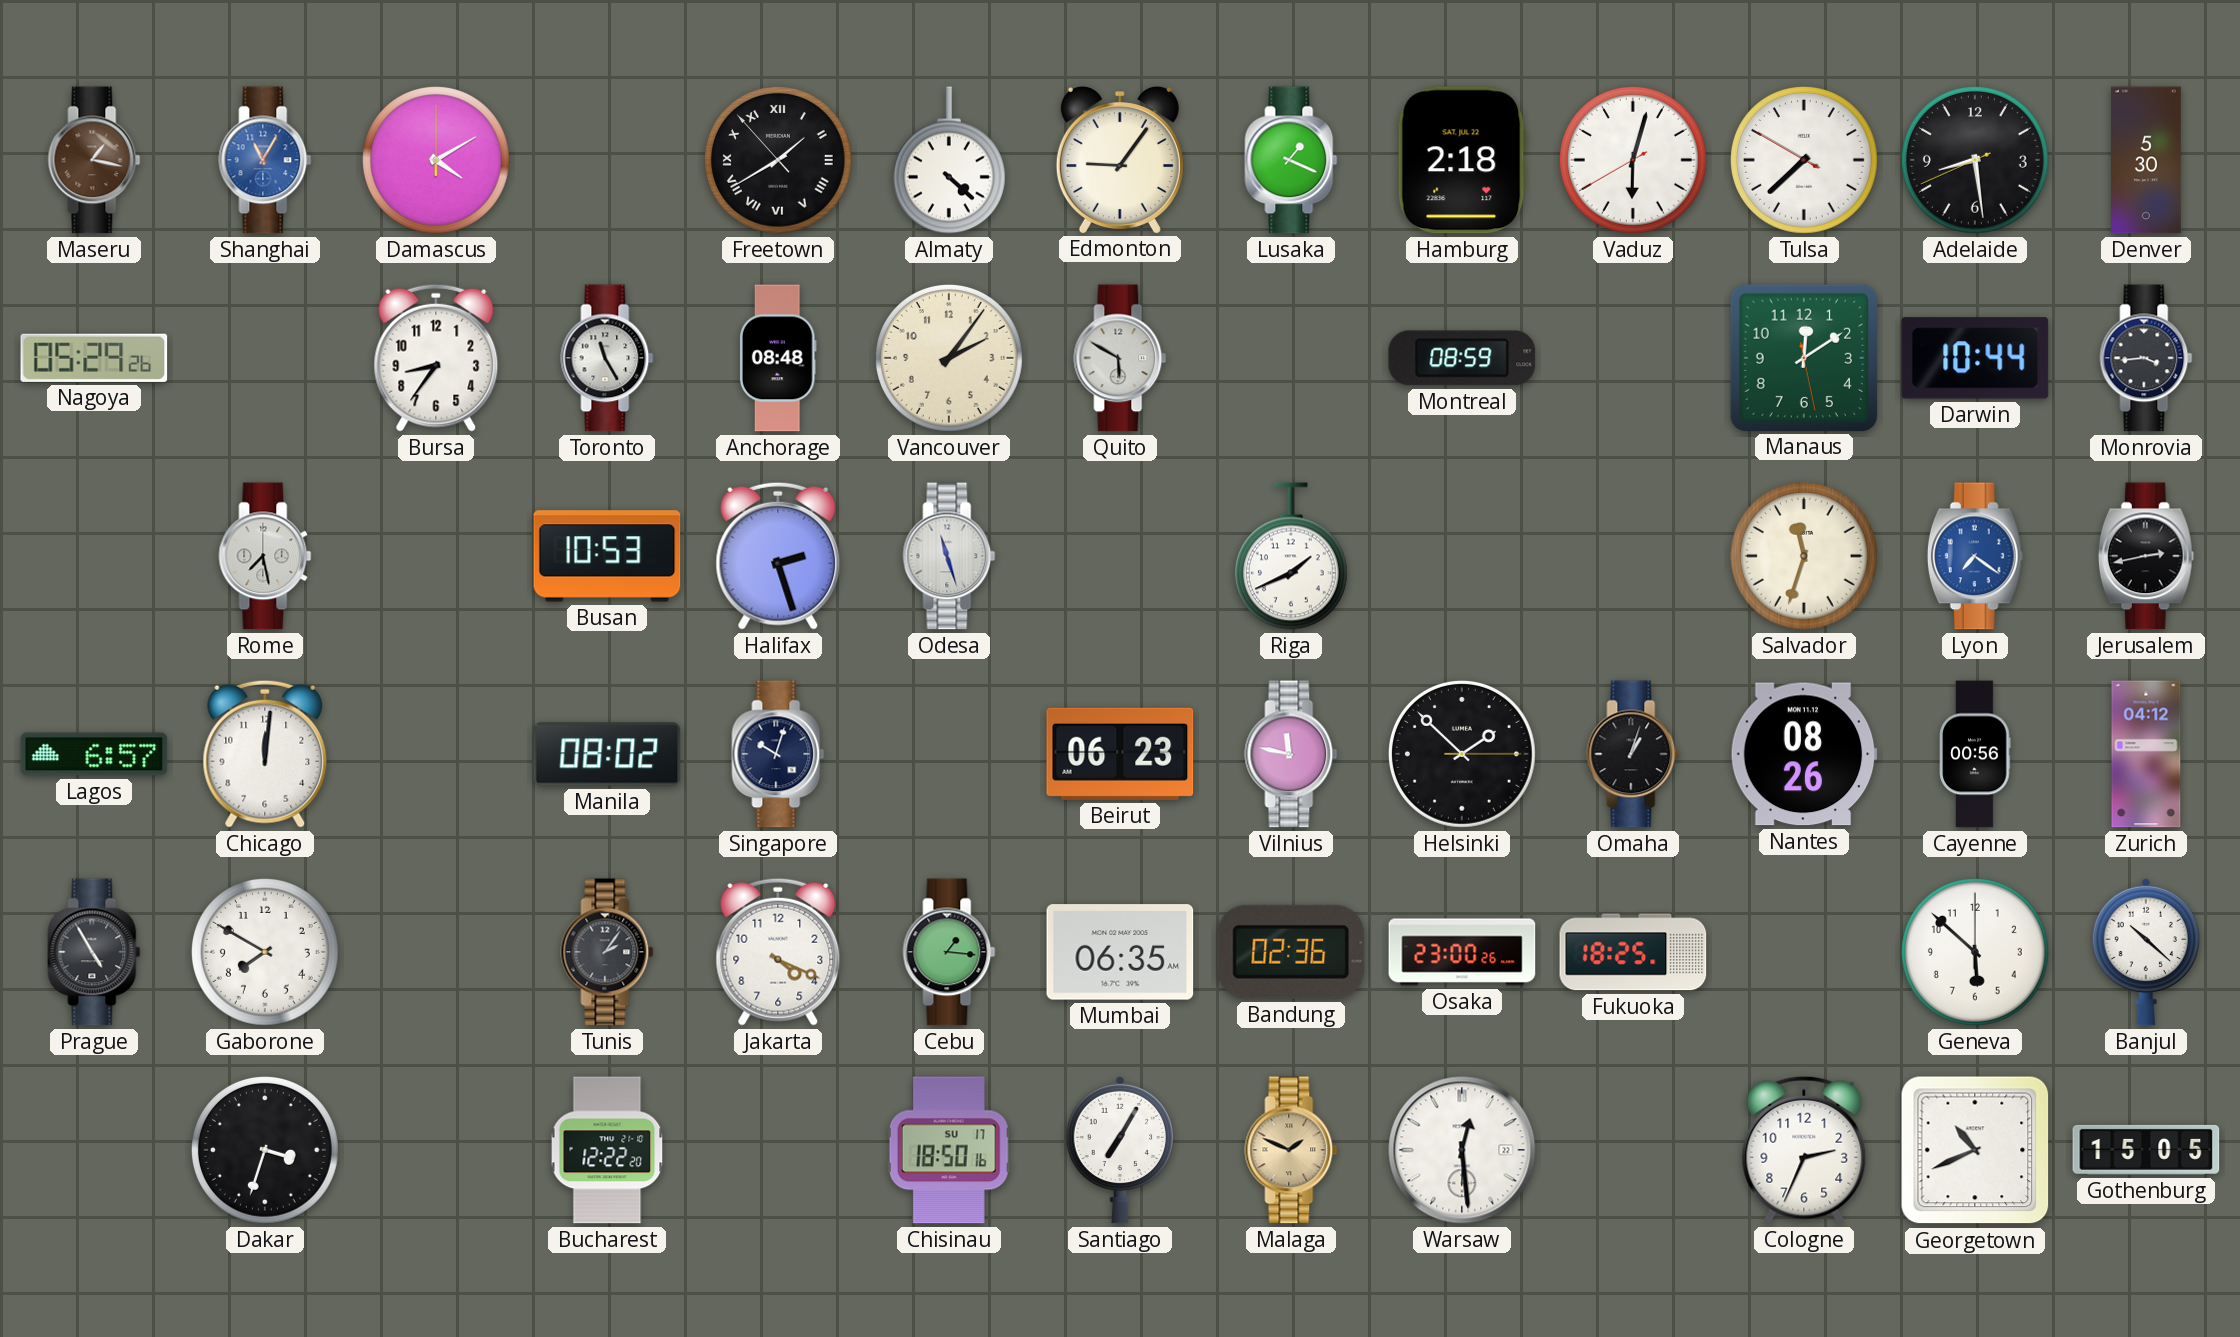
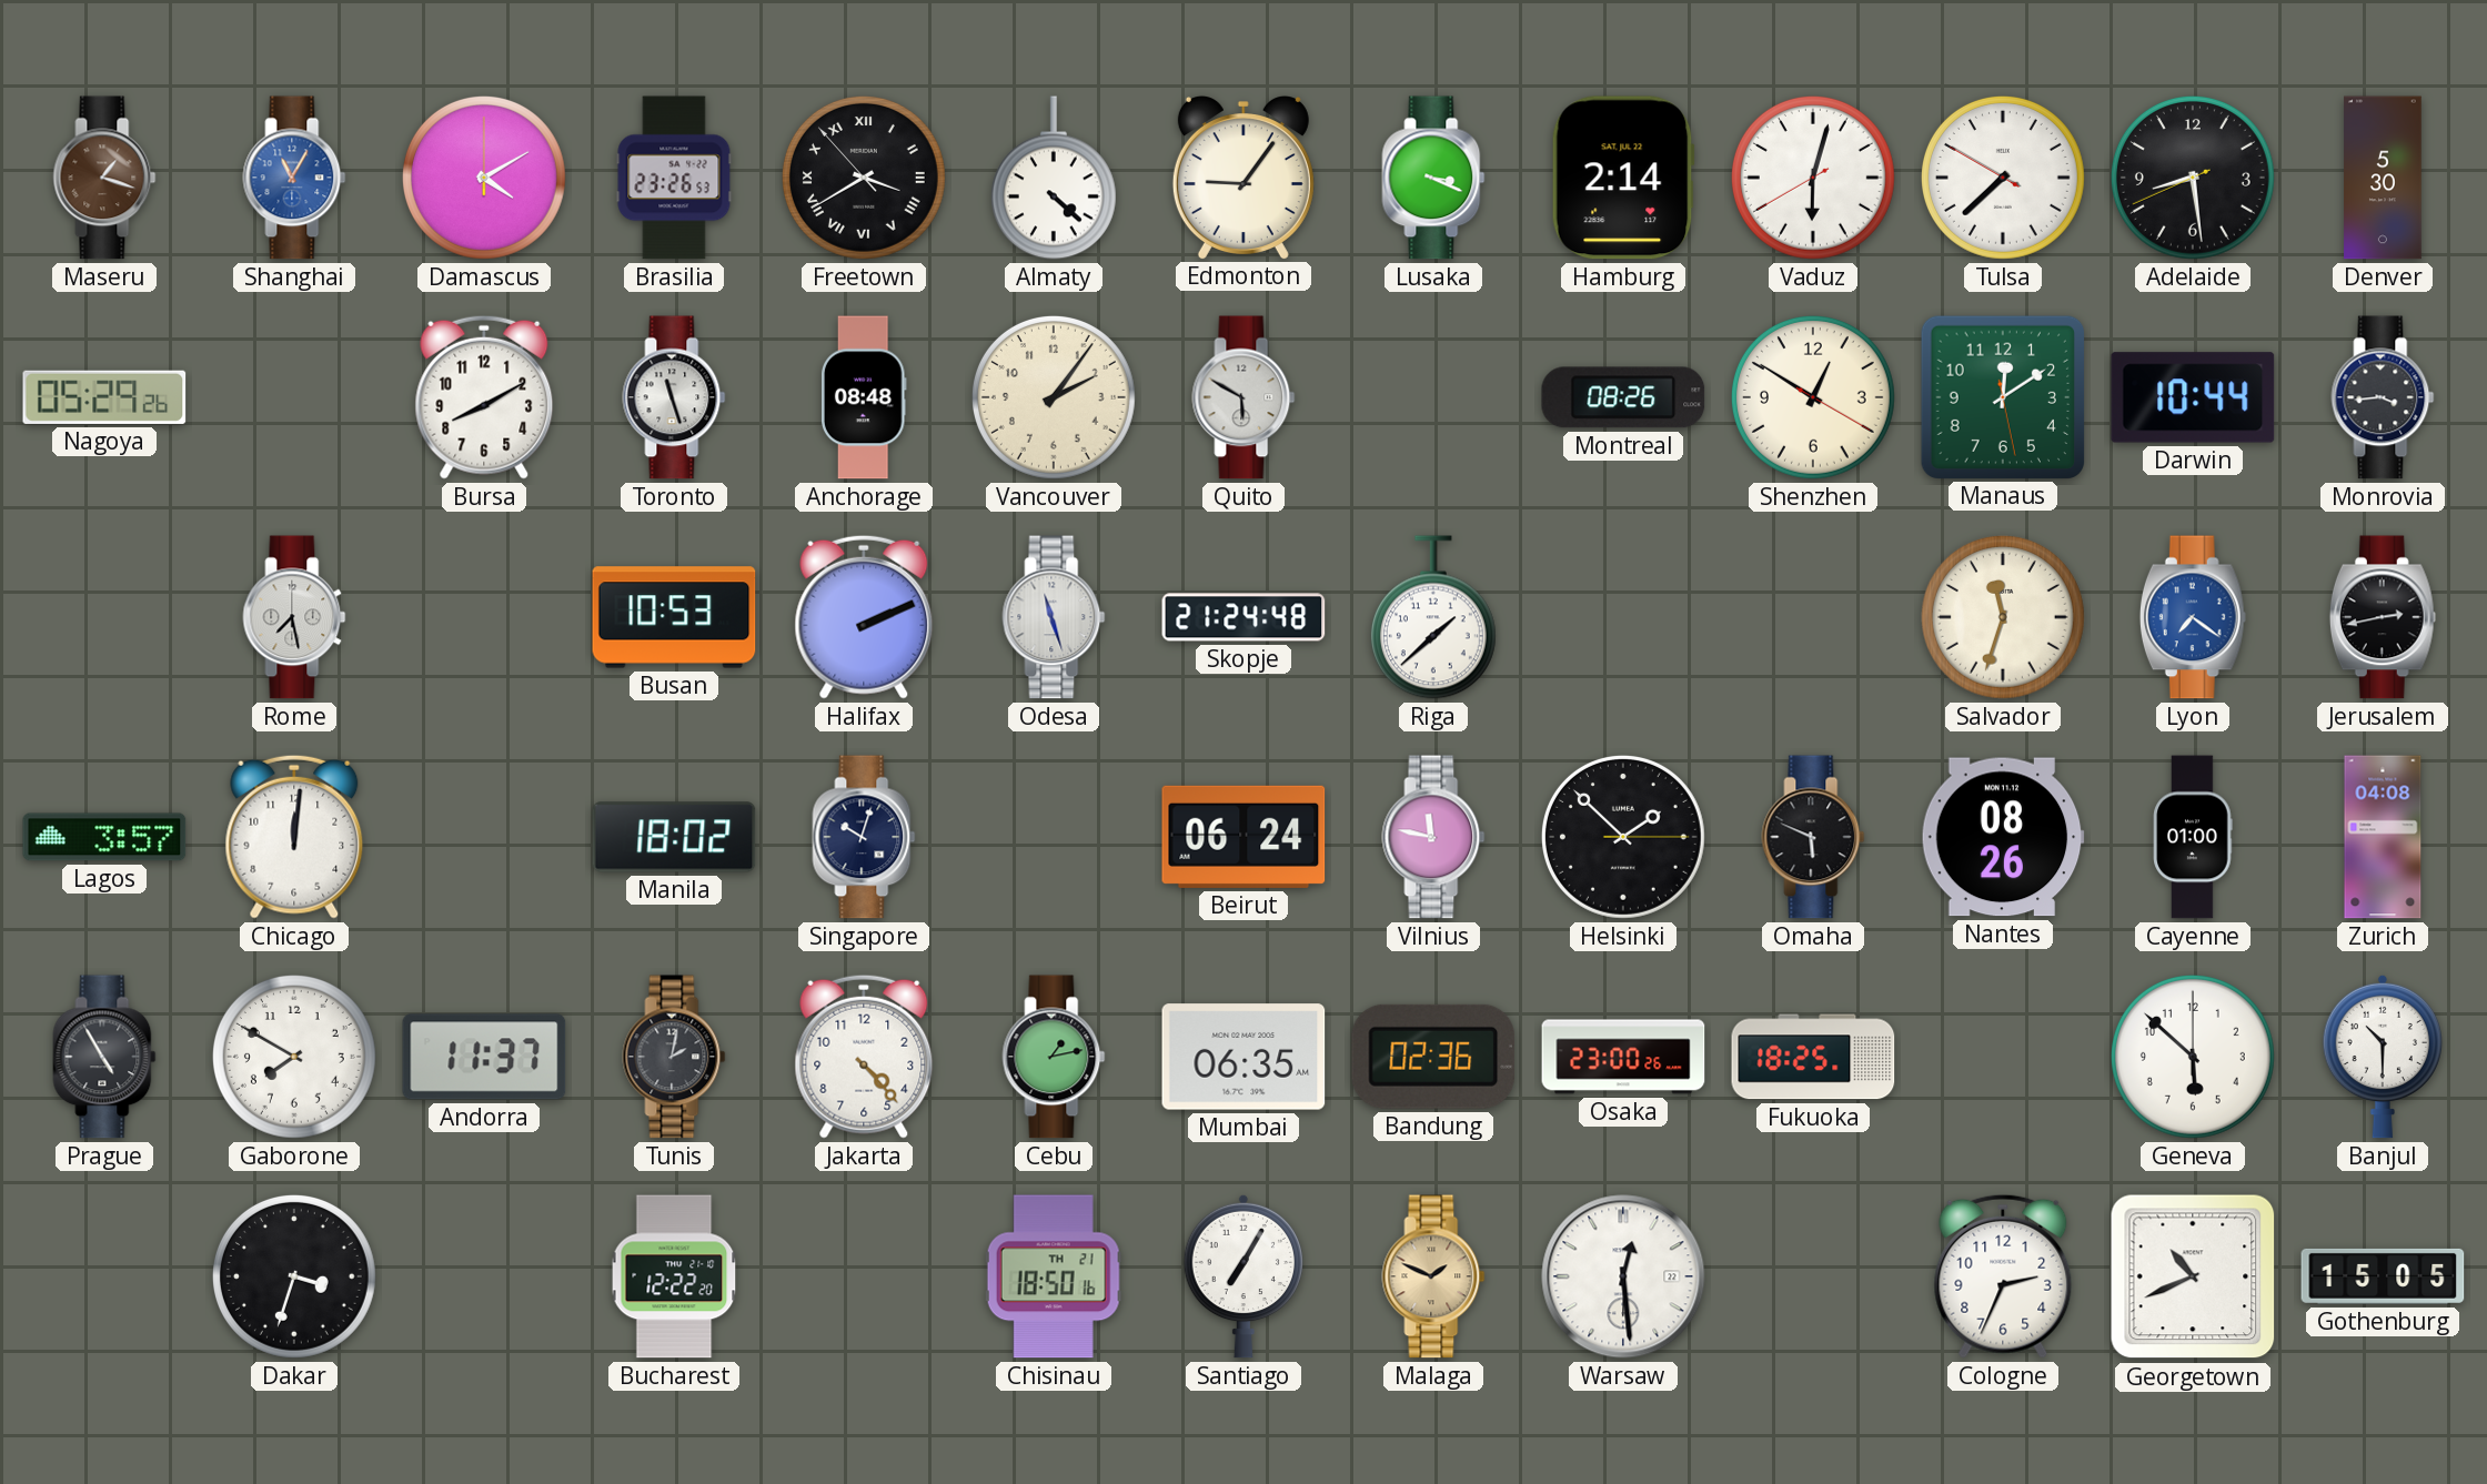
Maseru: 1:17 -> 1:18 (104, 178)
Brasilia: none -> 23:26 (674, 178)
Freetown: 1:39 -> 3:39 (864, 178)
Lusaka: 1:19 -> 3:19 (1433, 178)
Hamburg: 2:18 -> 2:14 (1623, 178)
Bursa: 8:36 -> 8:10 (484, 397)
Toronto: 11:25 -> 11:27 (674, 397)
Montreal: 08:59 -> 08:26 (1623, 397)
Shenzhen: none -> 12:50 (1813, 397)
Halifax: 2:27 -> 2:11 (864, 617)
Skopje: none -> 21:24 (1244, 617)
Riga: 1:41 -> 1:38 (1433, 617)
Lagos: 6:57 -> 3:57 (104, 837)
Manila: 08:02 -> 18:02 (674, 837)
Beirut: 06:23 -> 06:24 (1244, 837)
Omaha: 1:03 -> 5:49 (1813, 837)
Cayenne: 00:56 -> 01:00 (2193, 837)
Zurich: 04:12 -> 04:08 (2383, 837)
Andorra: none -> 11:37 (484, 1057)
Tunis: 2:06 -> 2:02 (674, 1057)
Jakarta: 4:19 -> 4:23 (864, 1057)
Cebu: 1:16 -> 1:13 (1054, 1057)
Banjul: 10:22 -> 10:30 (2382, 1057)
Chisinau date: SU 17 -> TH 21 (1054, 1276)
